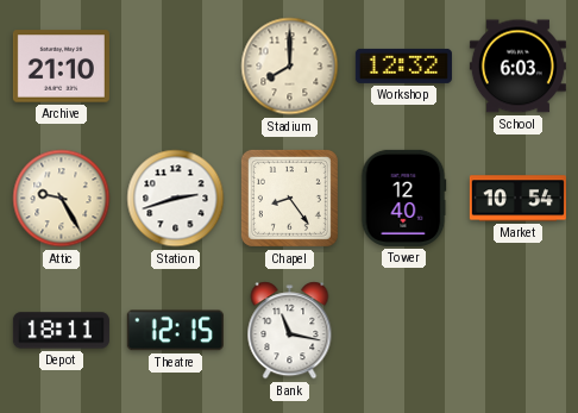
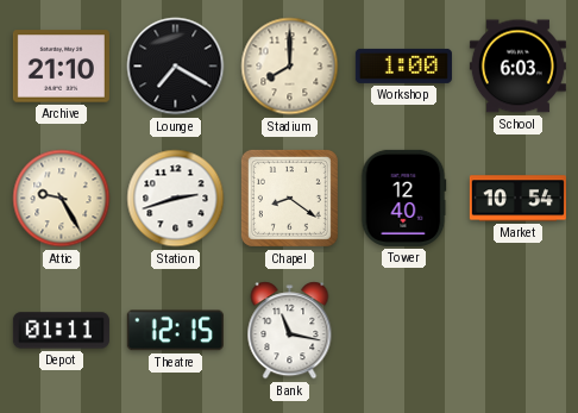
Lounge: none -> 7:20 (176, 67)
Workshop: 12:32 -> 1:00 (403, 65)
Chapel: 8:24 -> 8:21 (289, 198)
Depot: 18:11 -> 01:11 (61, 331)
